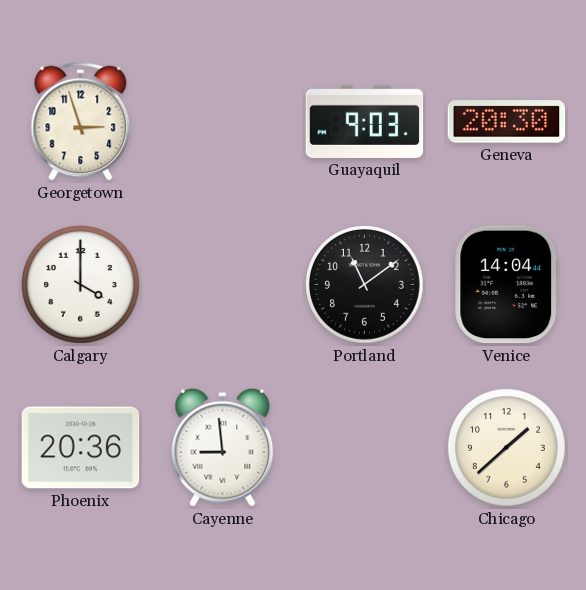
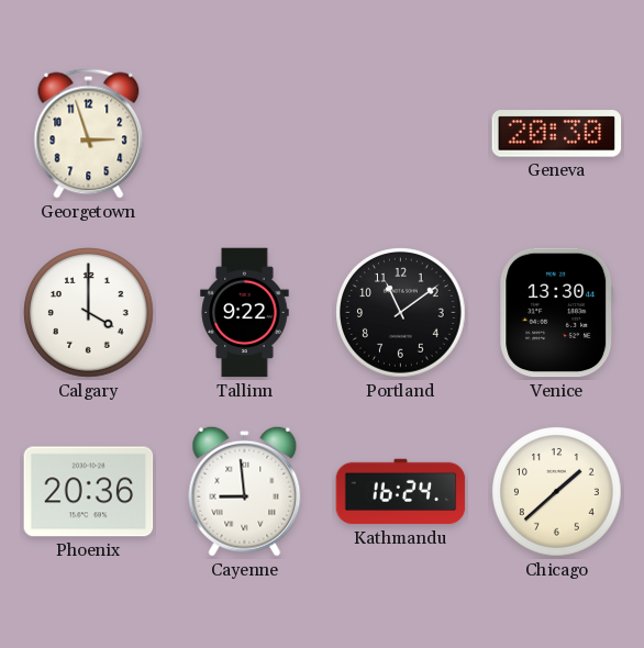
Guayaquil: 9:03 -> none (365, 121)
Tallinn: none -> 9:22 (245, 313)
Venice: 14:04 -> 13:30 (557, 313)
Kathmandu: none -> 16:24 (401, 492)
